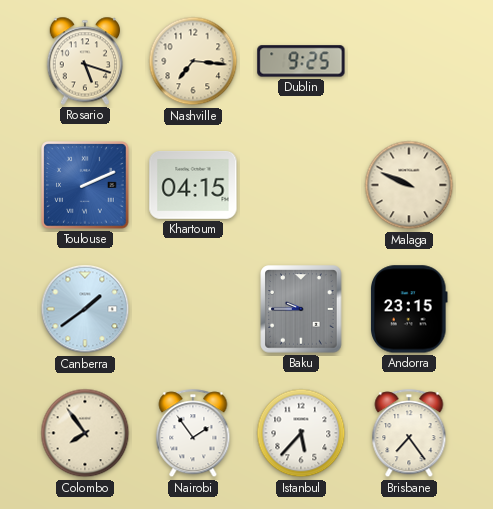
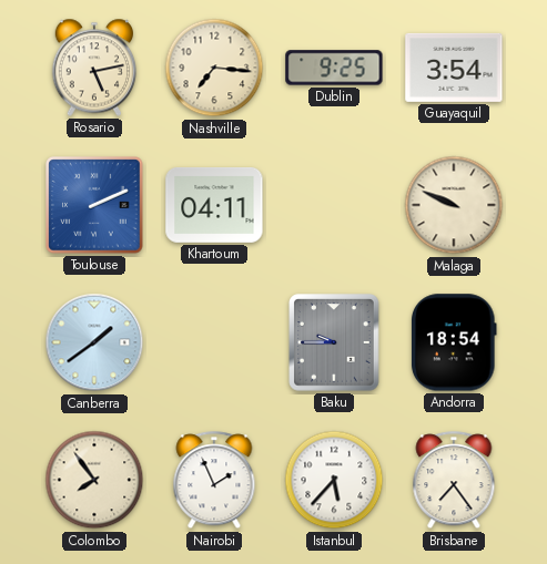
Rosario: 5:18 -> 5:13 (94, 68)
Guayaquil: none -> 3:54 (454, 68)
Khartoum: 04:15 -> 04:11 (214, 206)
Andorra: 23:15 -> 18:54 (455, 342)
Nairobi: 1:54 -> 1:56 (214, 481)
